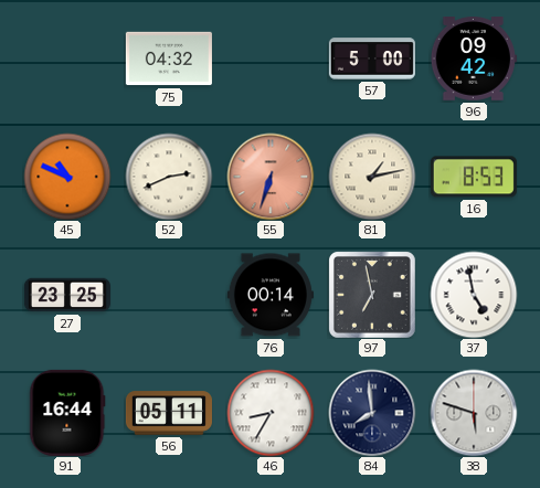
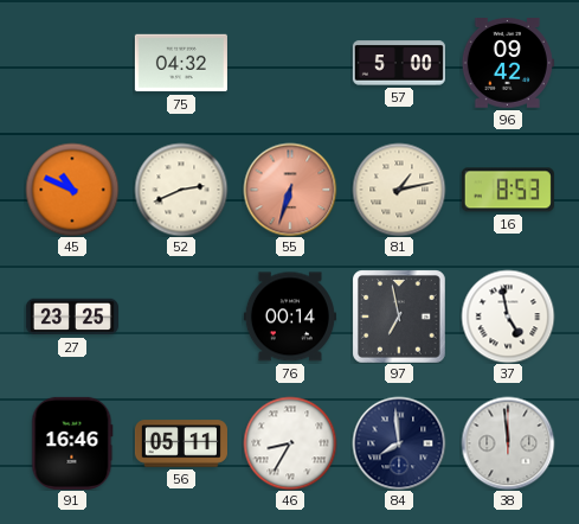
91: 16:44 -> 16:46 (72, 443)
38: 5:48 -> 11:59 (508, 443)
